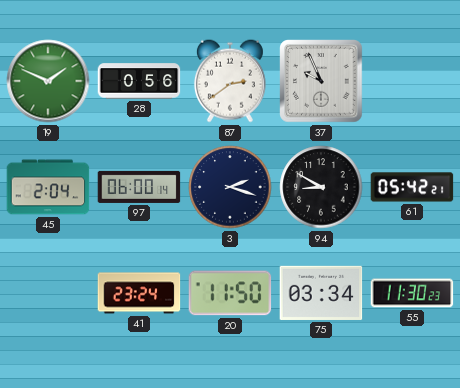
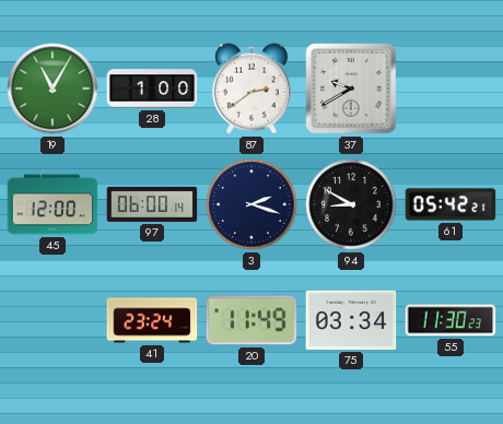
19: 1:49 -> 11:05 (52, 89)
28: 0:56 -> 1:00 (152, 89)
37: 9:56 -> 9:40 (351, 89)
45: 2:04 -> 12:00 (52, 204)
20: 11:50 -> 11:49 (251, 320)
